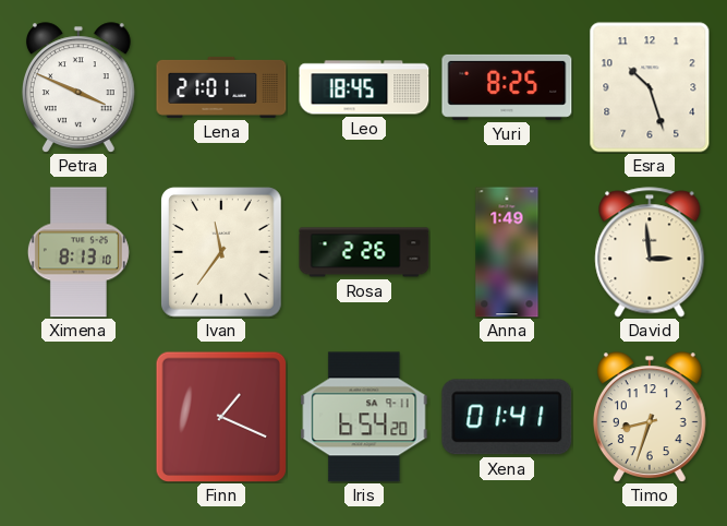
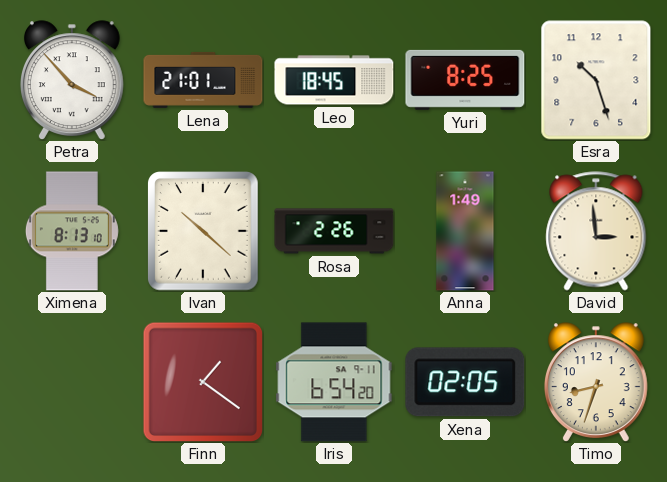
Petra: 3:49 -> 3:53 (72, 80)
Ivan: 11:36 -> 10:22 (204, 231)
Finn: 1:19 -> 1:21 (203, 382)
Xena: 01:41 -> 02:05 (465, 382)
